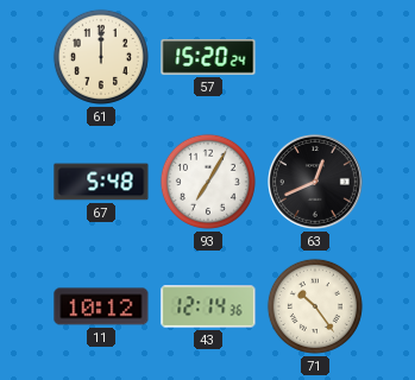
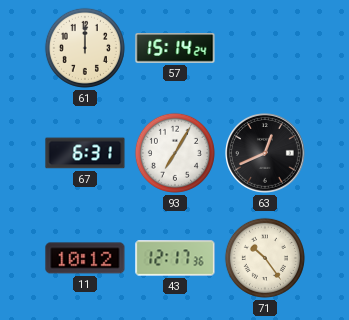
57: 15:20 -> 15:14 (175, 48)
67: 5:48 -> 6:31 (85, 153)
43: 12:14 -> 12:17 (175, 258)
